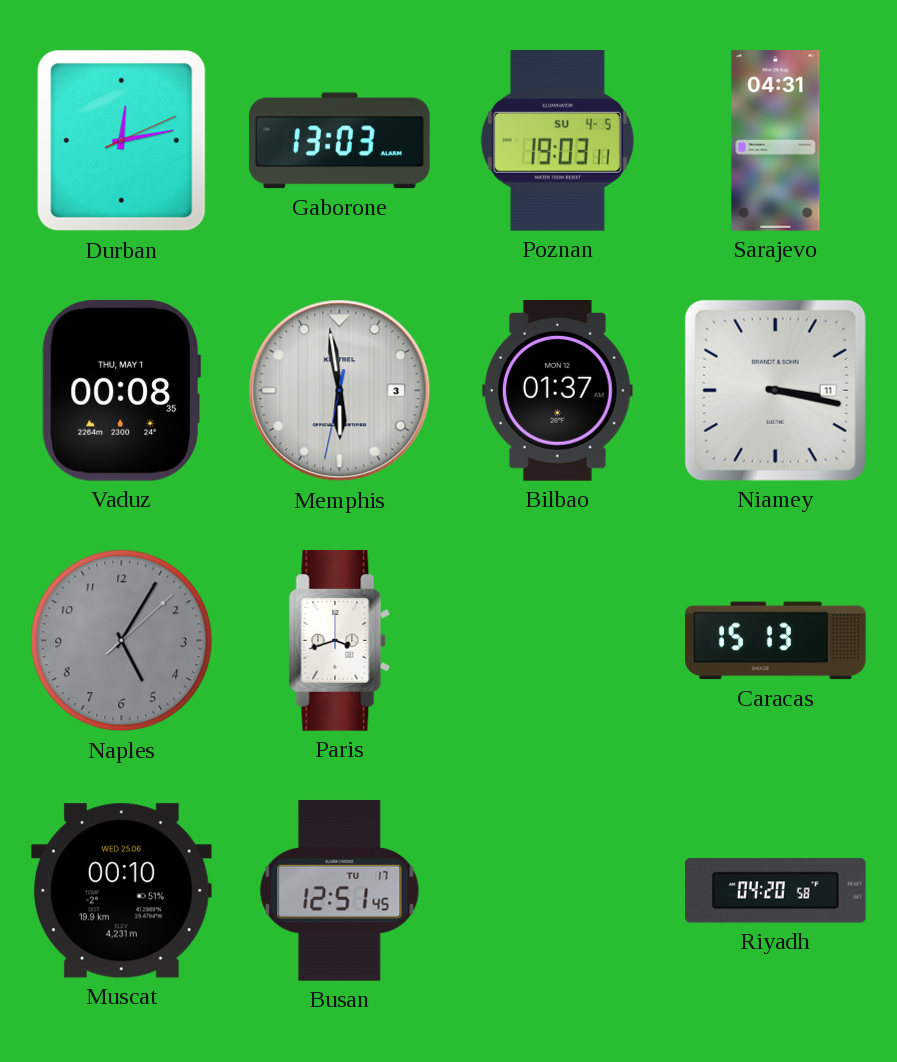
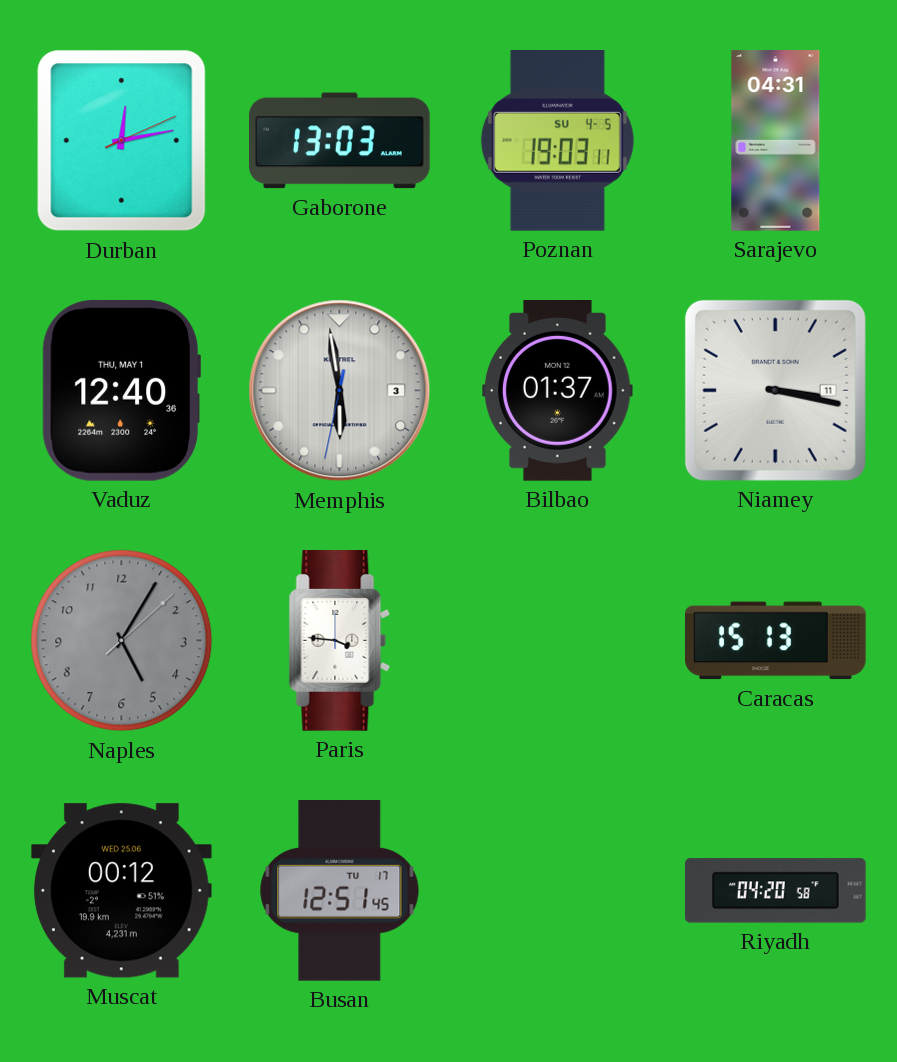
Vaduz: 00:08 -> 12:40 (121, 390)
Paris: 3:42 -> 3:46 (340, 641)
Muscat: 00:10 -> 00:12 (121, 891)
